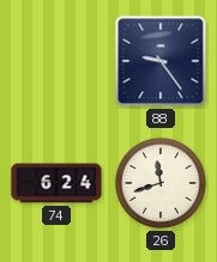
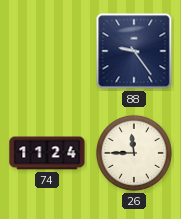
74: 6:24 -> 11:24 (47, 153)
26: 11:42 -> 11:45 (134, 153)
